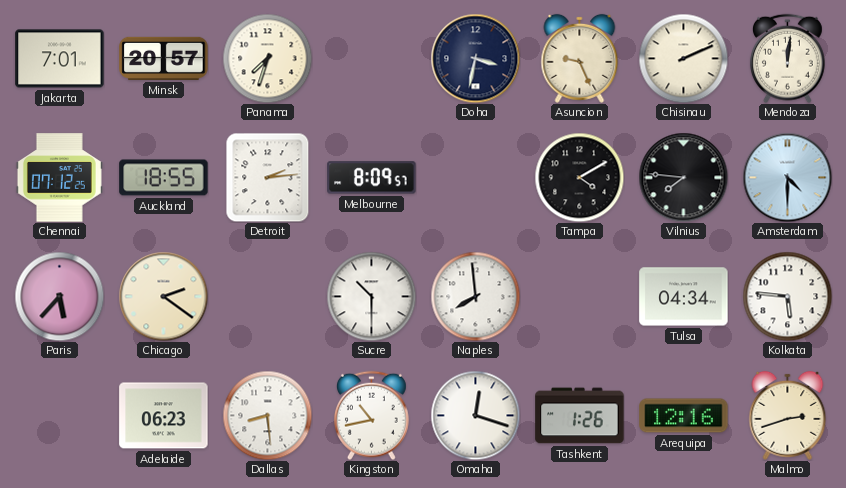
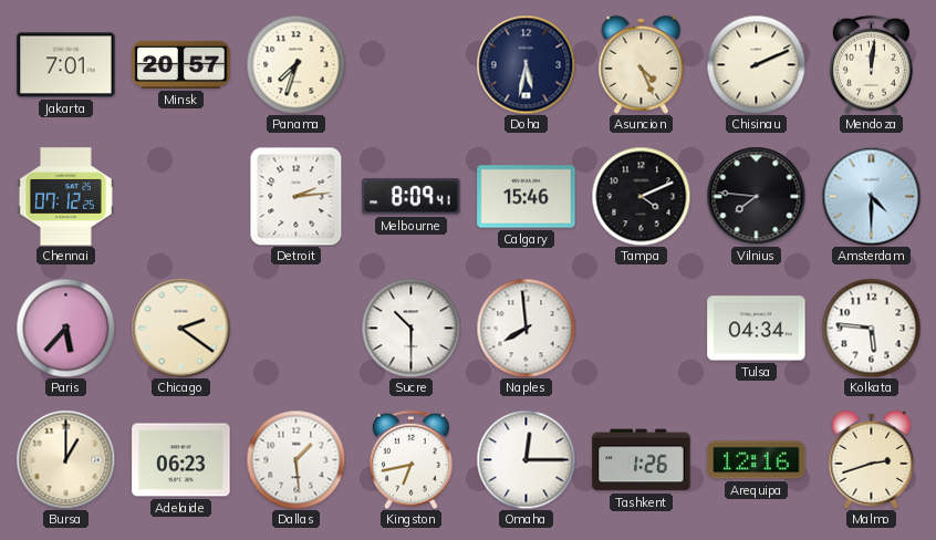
Doha: 3:32 -> 5:32 (526, 64)
Asuncion: 9:26 -> 4:26 (642, 64)
Auckland: 18:55 -> none (164, 178)
Melbourne: 8:09:57 -> 8:09:41 (412, 197)
Calgary: none -> 15:46 (527, 197)
Tampa: 4:10 -> 4:11 (641, 196)
Bursa: none -> 1:00 (65, 459)
Dallas: 8:29 -> 1:29 (295, 459)
Kingston: 10:43 -> 6:43 (410, 459)
Omaha: 12:18 -> 12:15 (526, 459)
